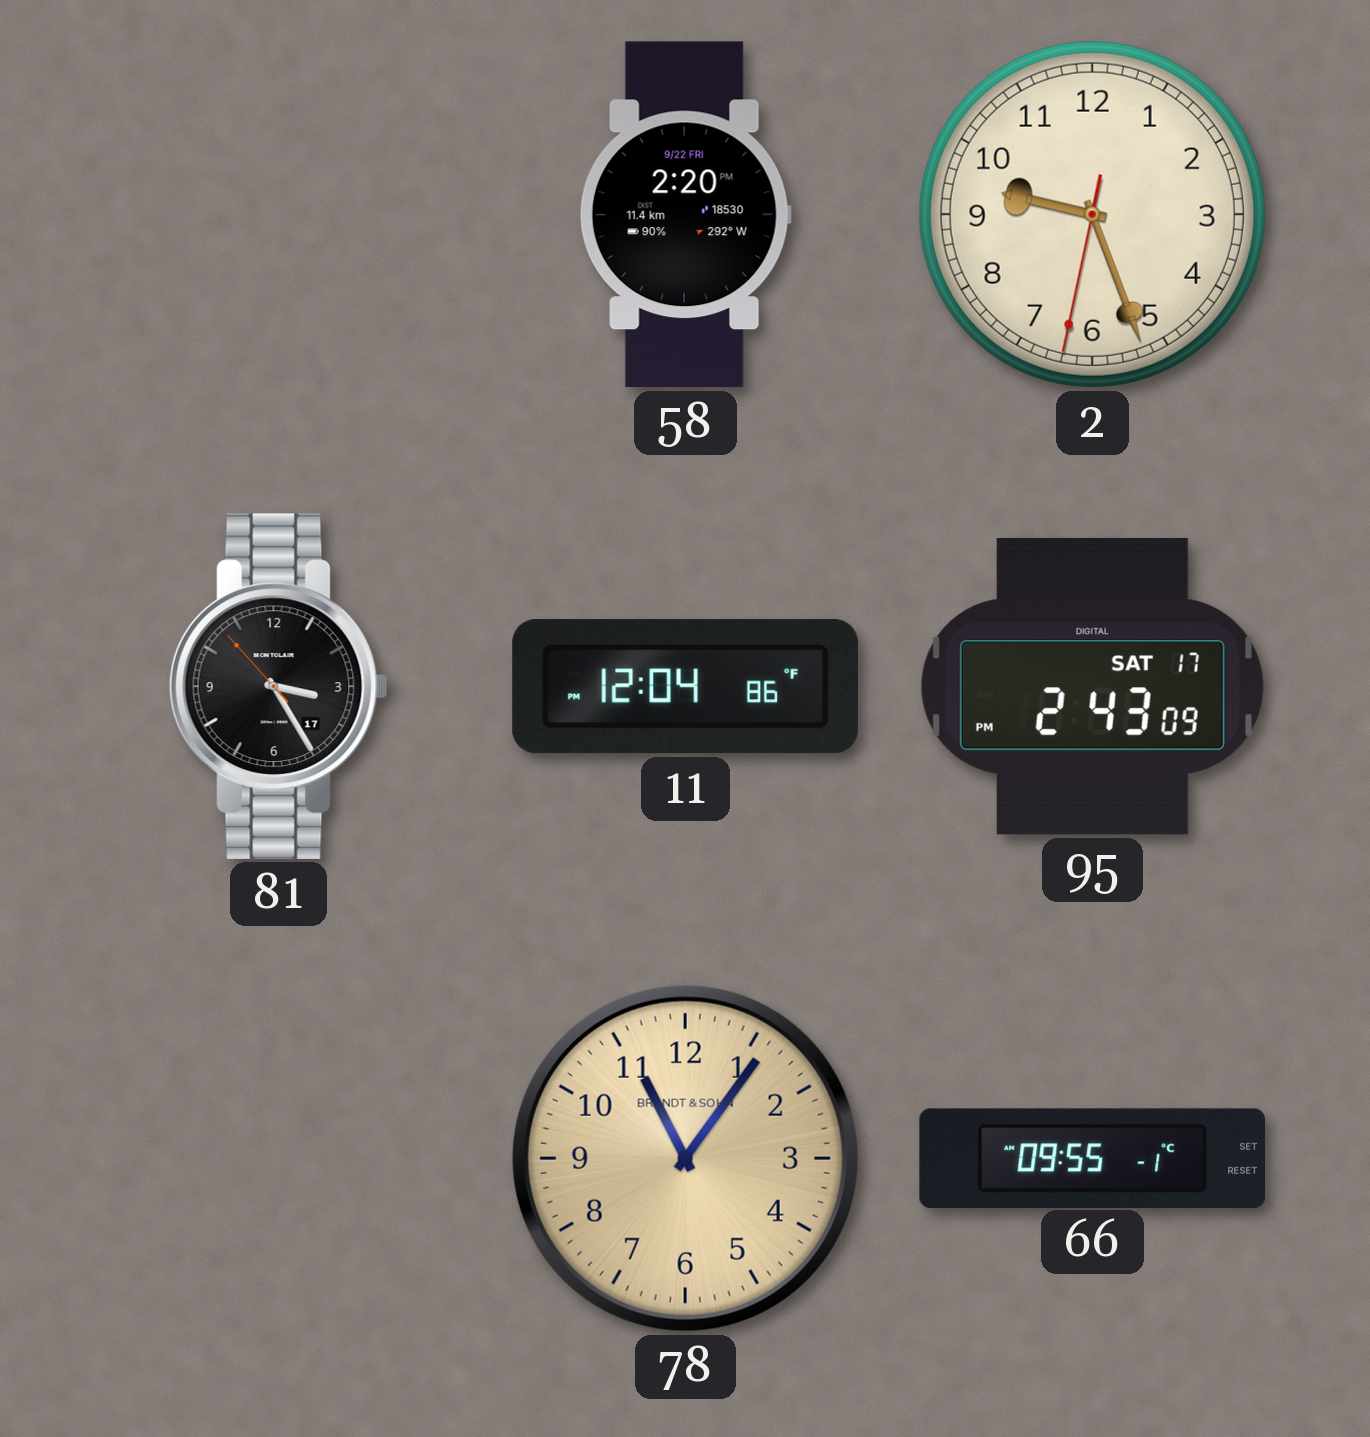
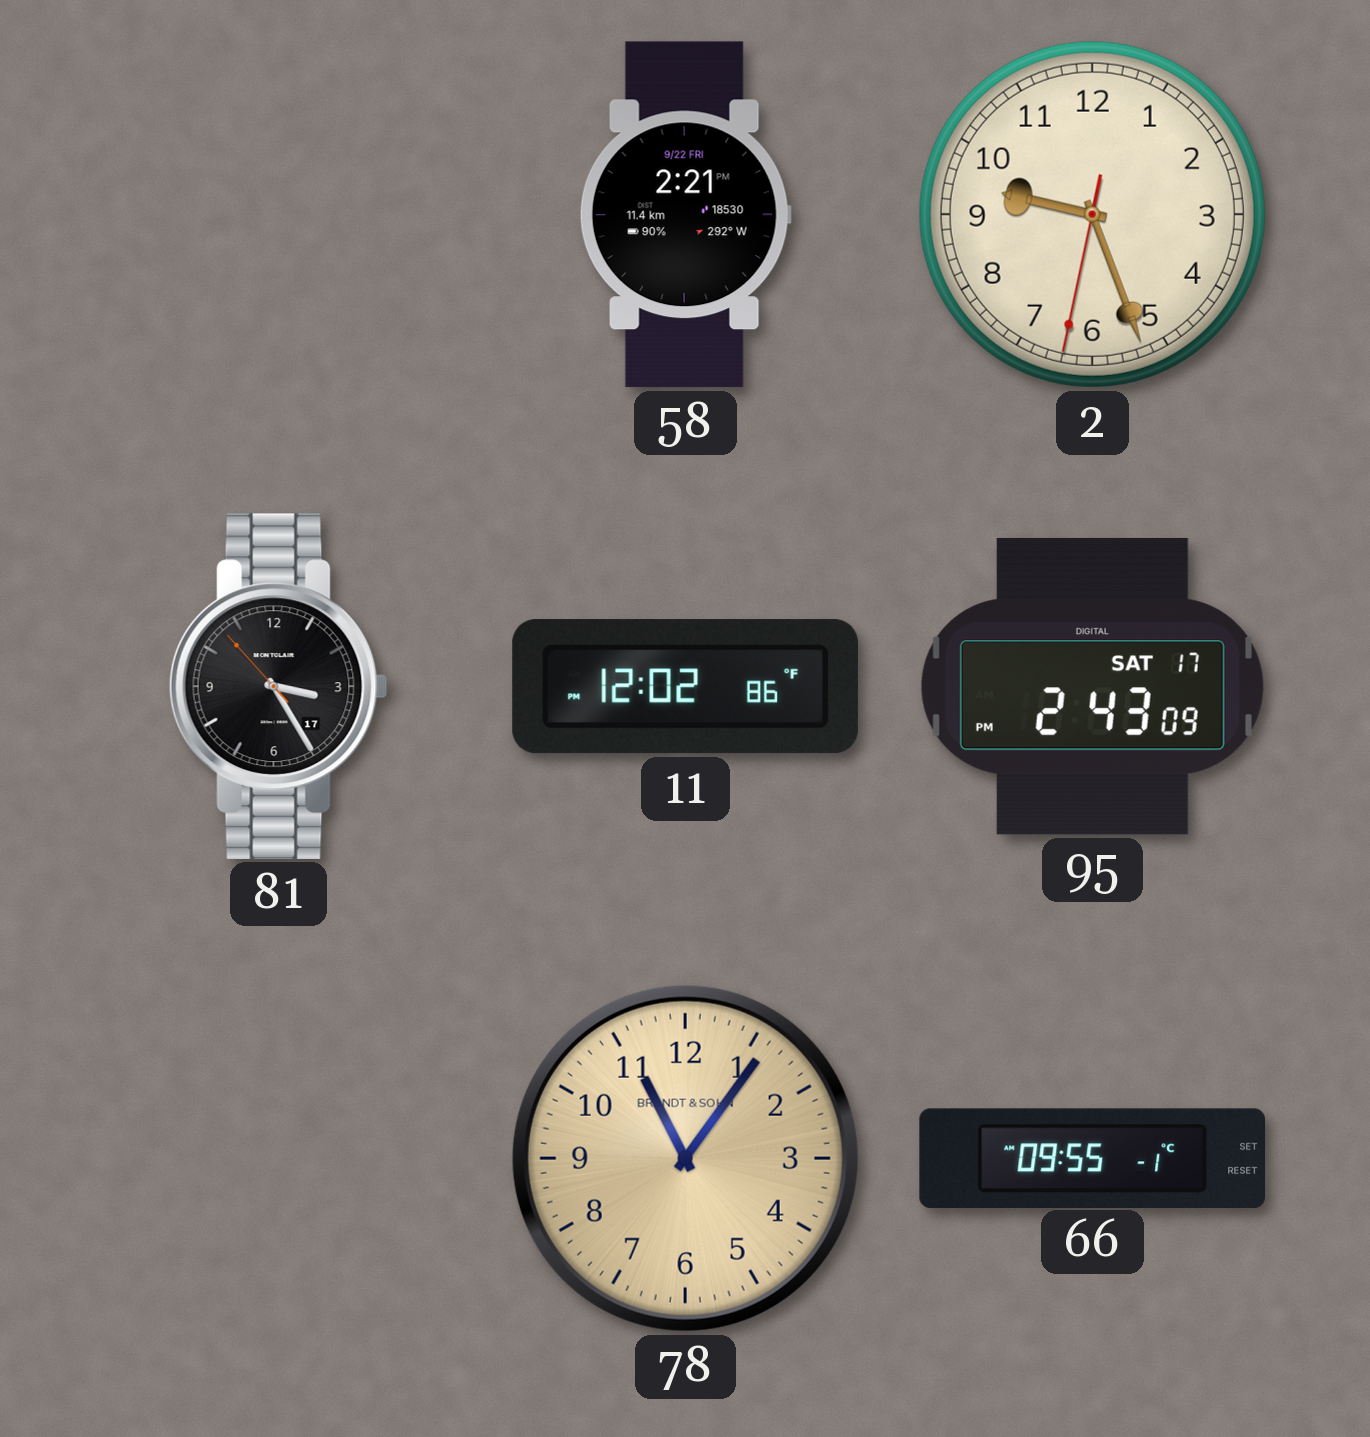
58: 2:20 -> 2:21 (685, 215)
11: 12:04 -> 12:02 (685, 687)
